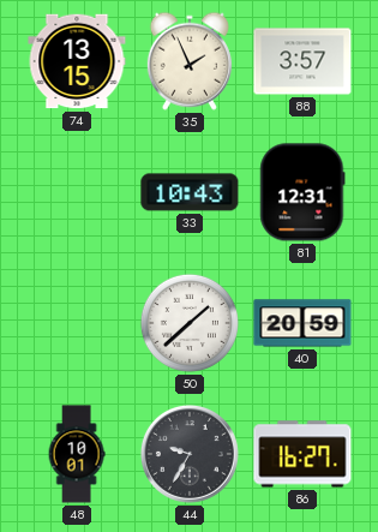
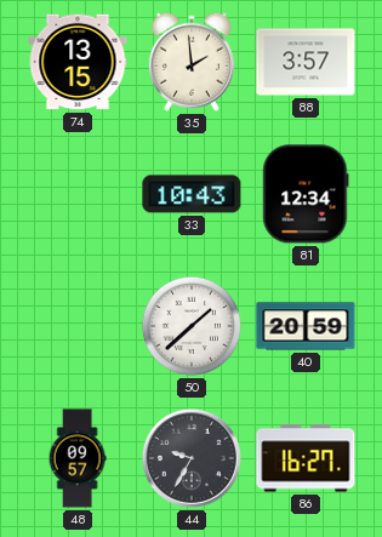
35: 1:56 -> 1:59 (192, 62)
81: 12:31 -> 12:34 (306, 194)
48: 10:01 -> 09:57 (78, 458)
